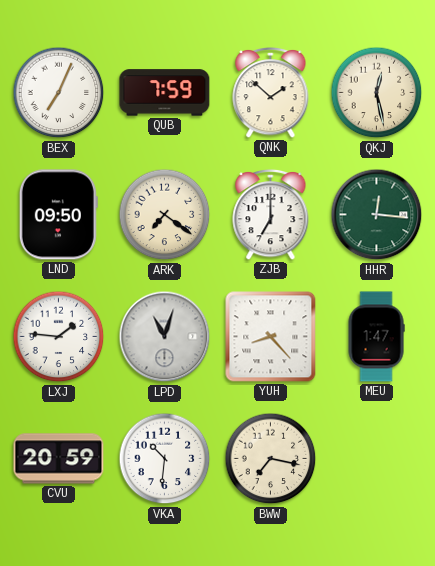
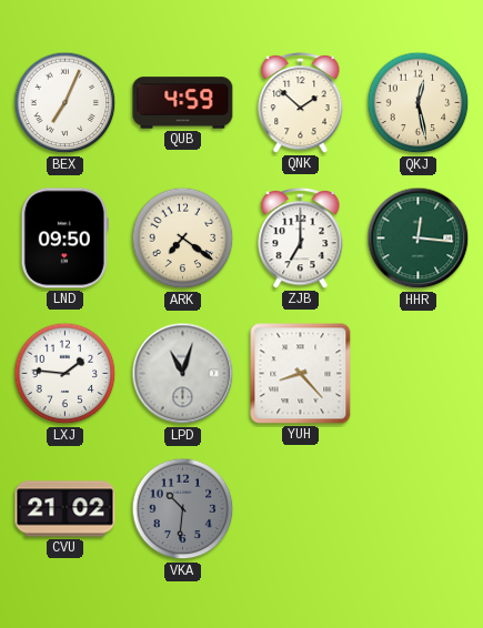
QUB: 7:59 -> 4:59 (183, 103)
MEU: 1:47 -> none (376, 337)
CVU: 20:59 -> 21:02 (66, 509)
VKA dial: white -> grey (183, 509)
BWW: 7:17 -> none (271, 459)
